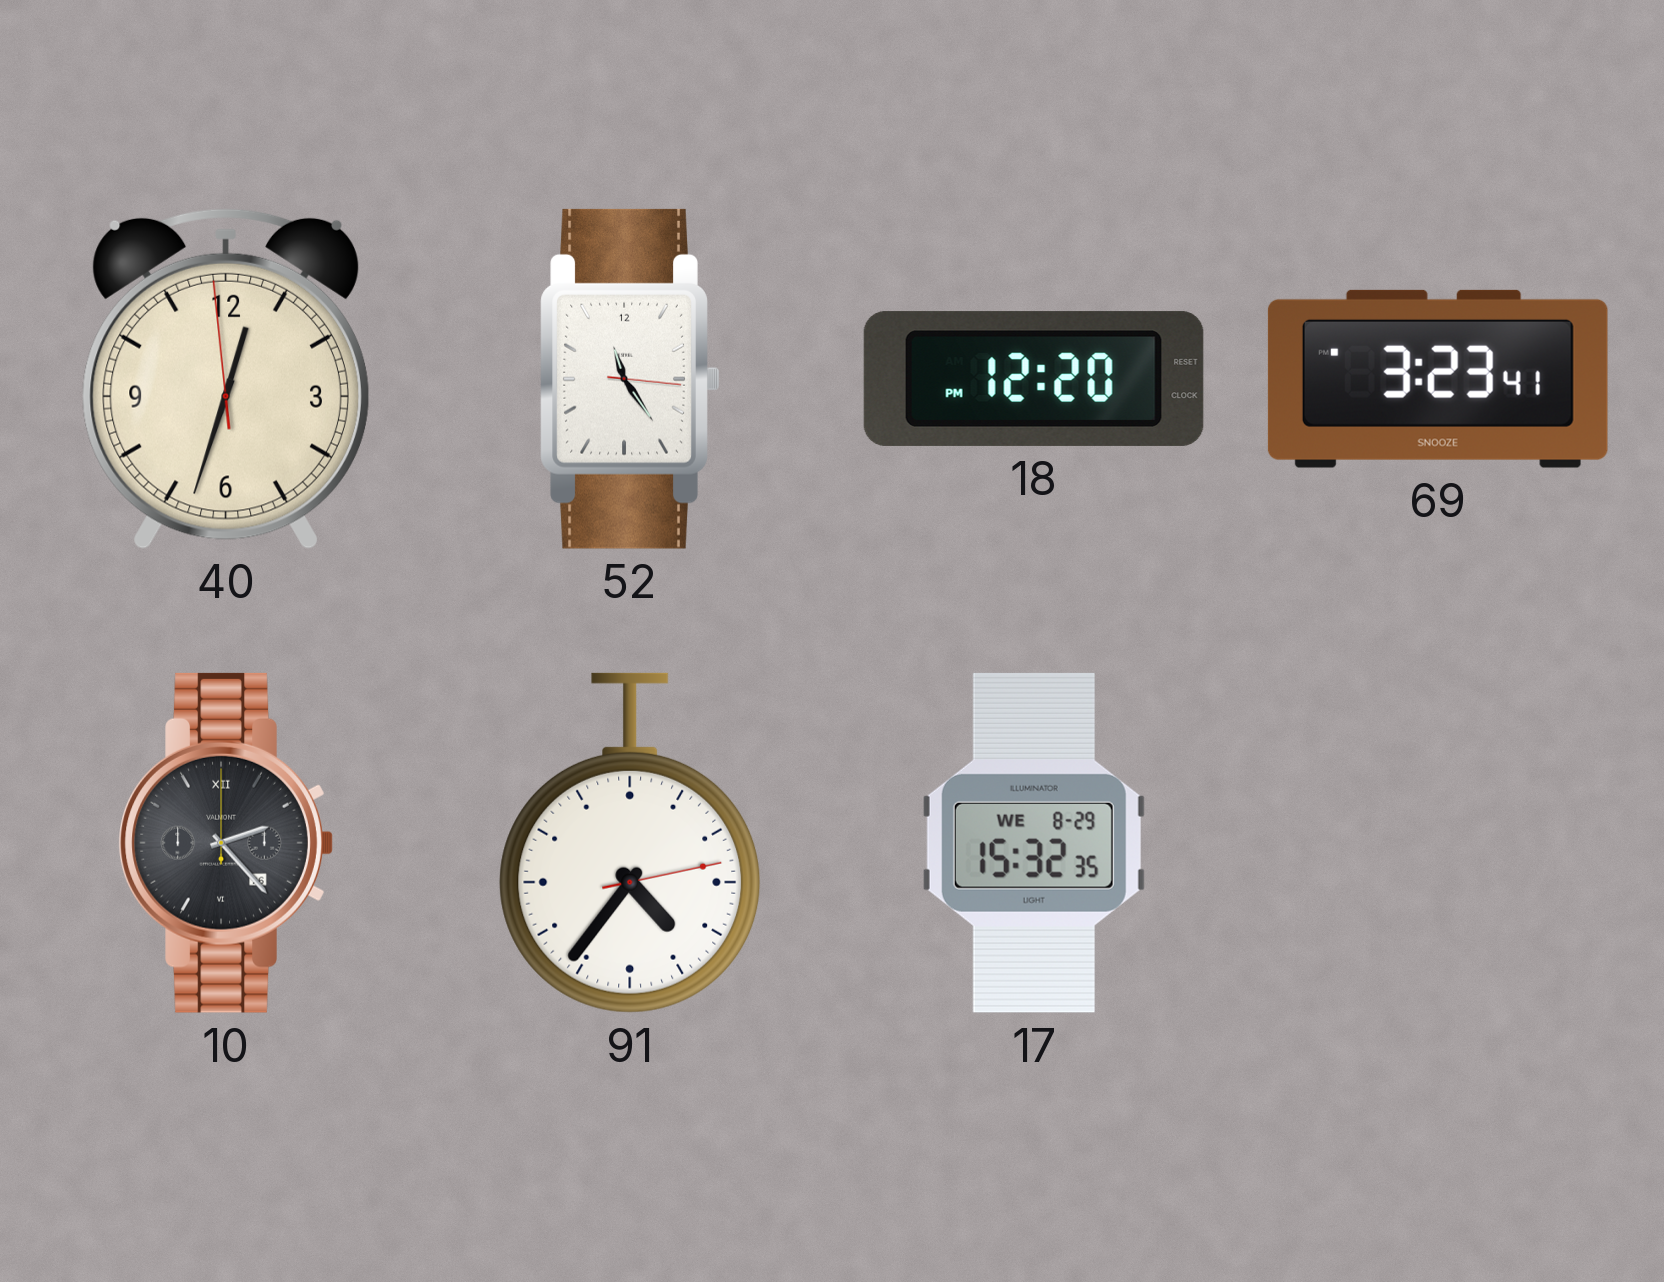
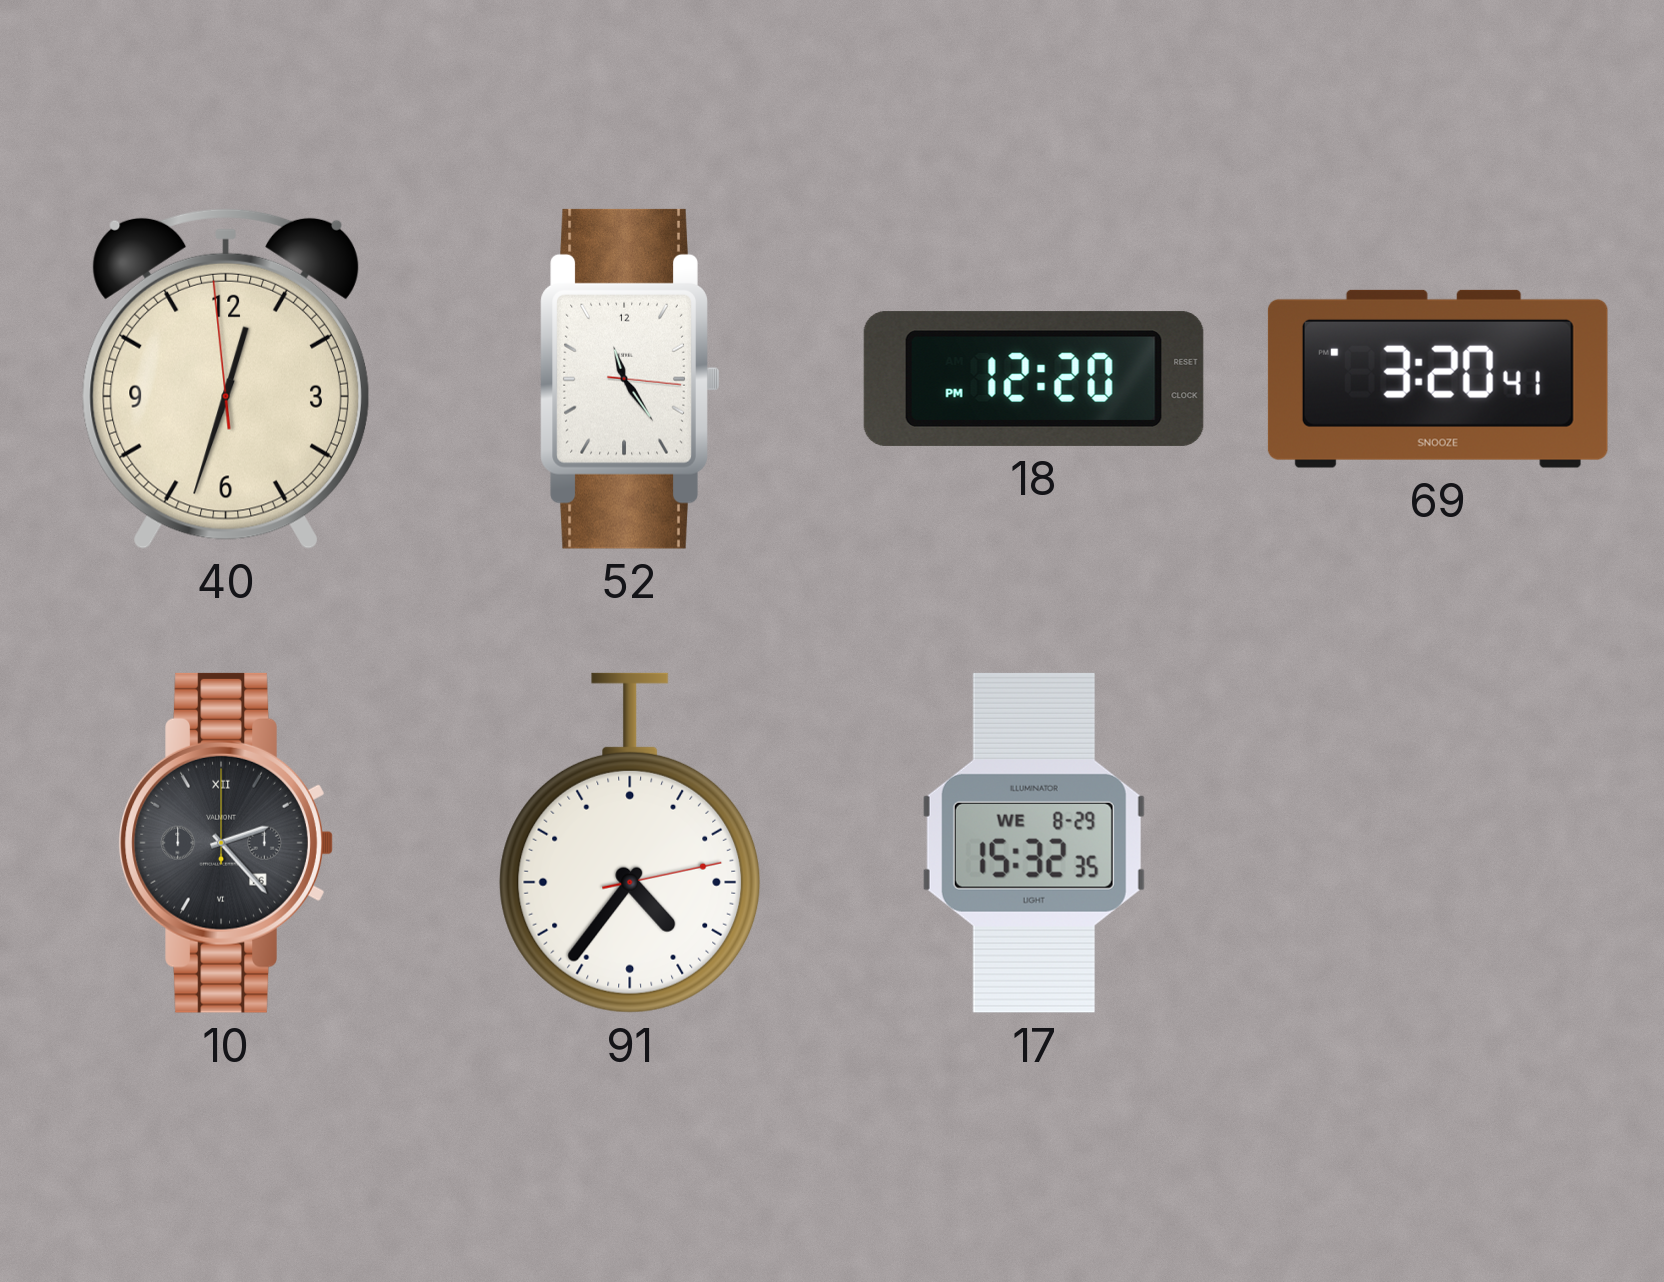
69: 3:23 -> 3:20 (1438, 379)
